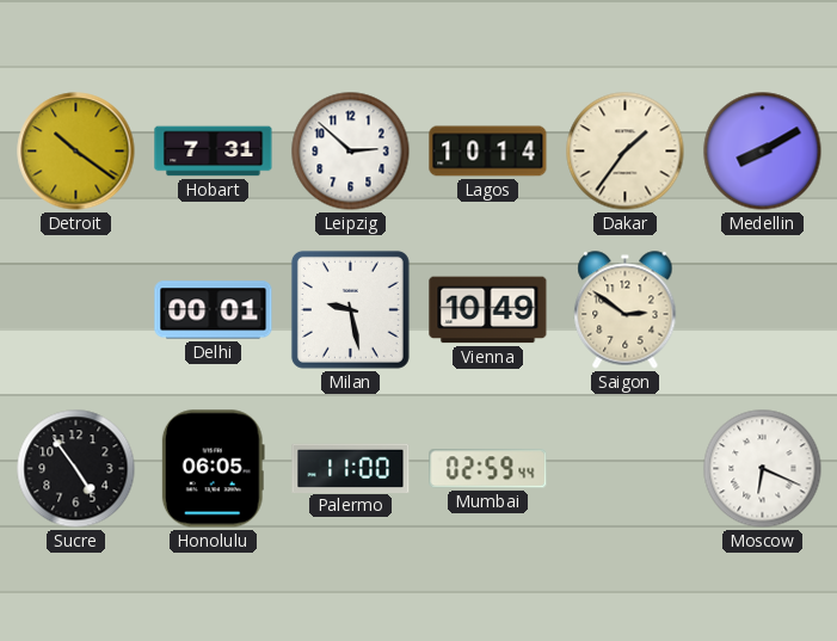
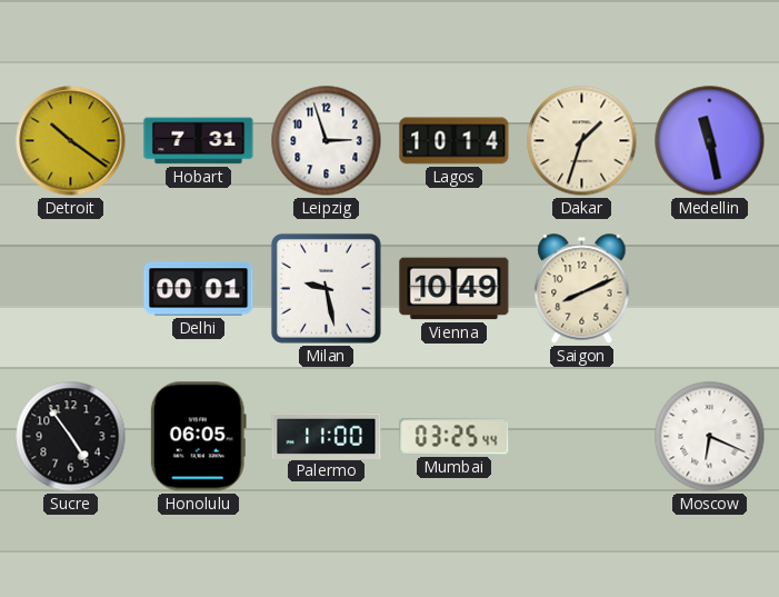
Leipzig: 2:52 -> 2:57 (327, 141)
Dakar: 1:36 -> 1:33 (582, 141)
Medellin: 8:10 -> 11:28 (710, 141)
Saigon: 2:51 -> 8:11 (582, 289)
Mumbai: 02:59 -> 03:25 (455, 437)
